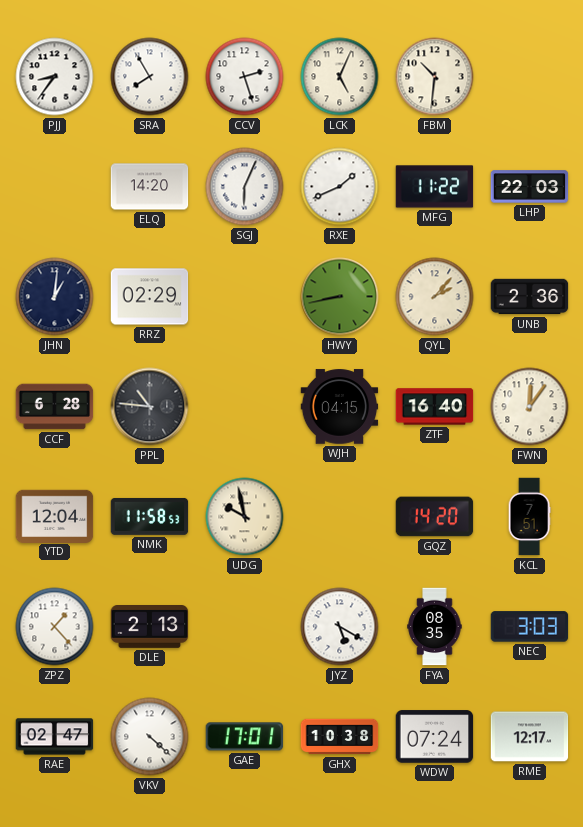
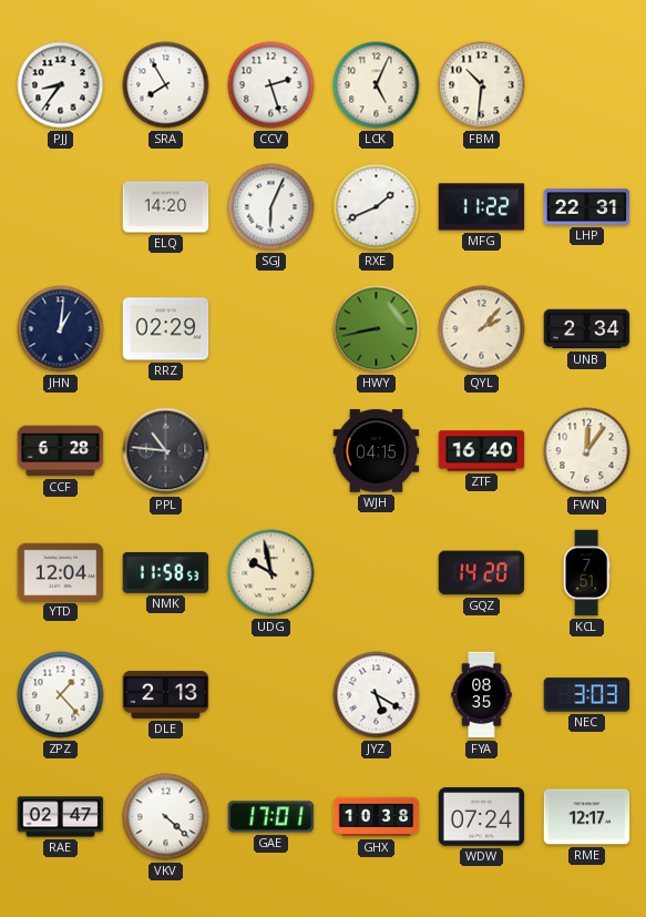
LHP: 22:03 -> 22:31 (587, 207)
UNB: 2:36 -> 2:34 (587, 329)
